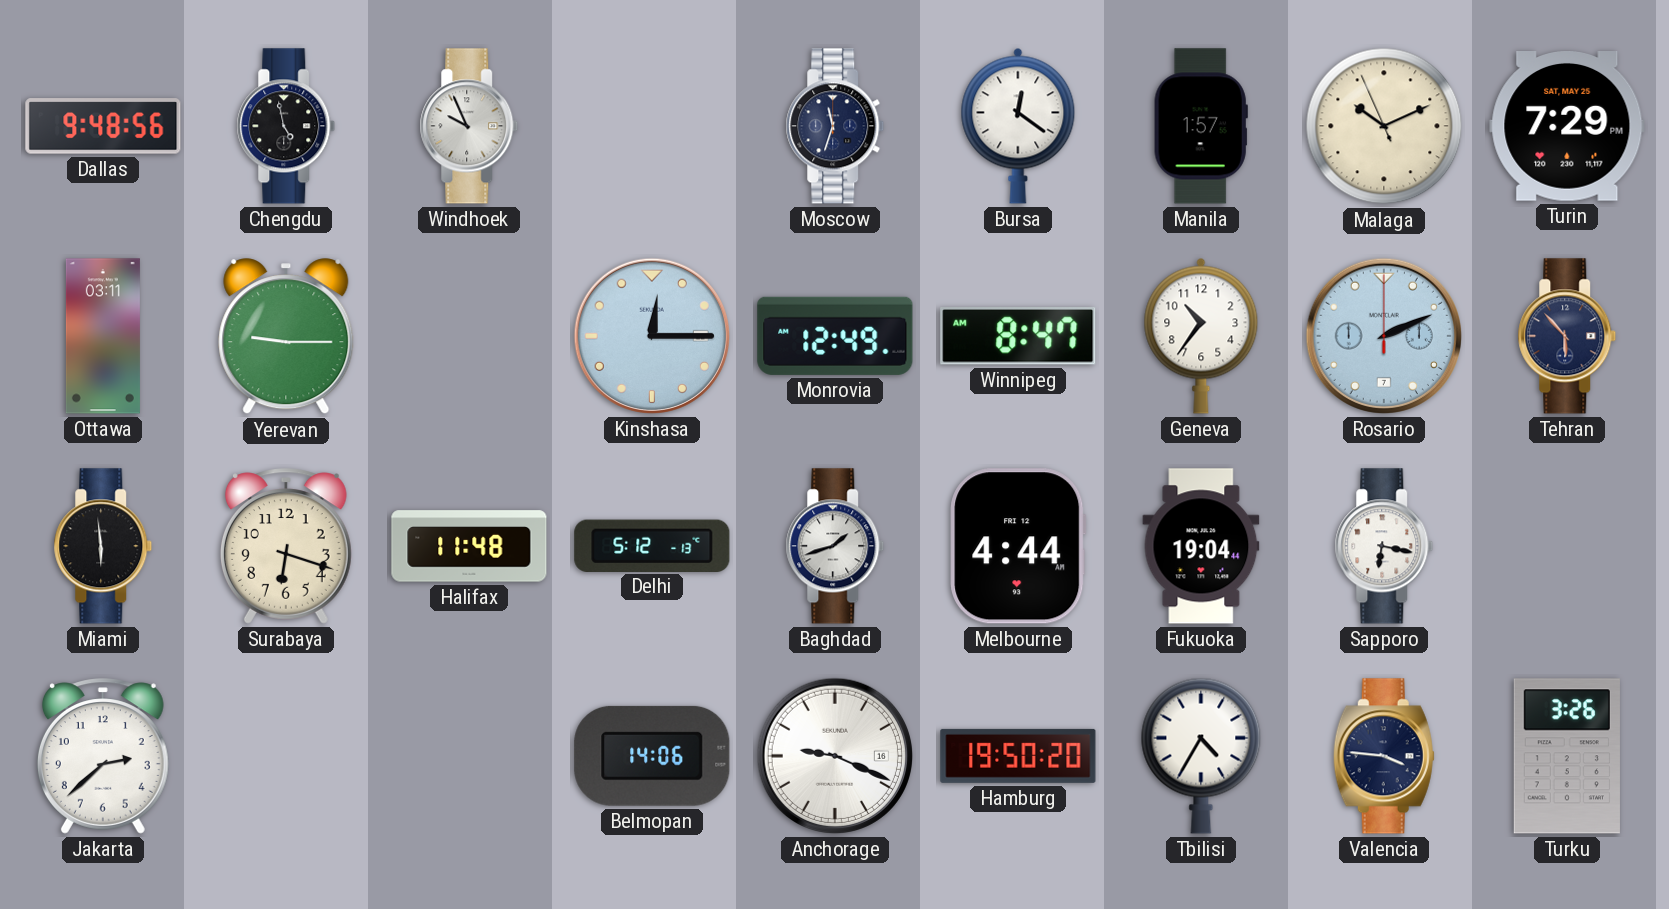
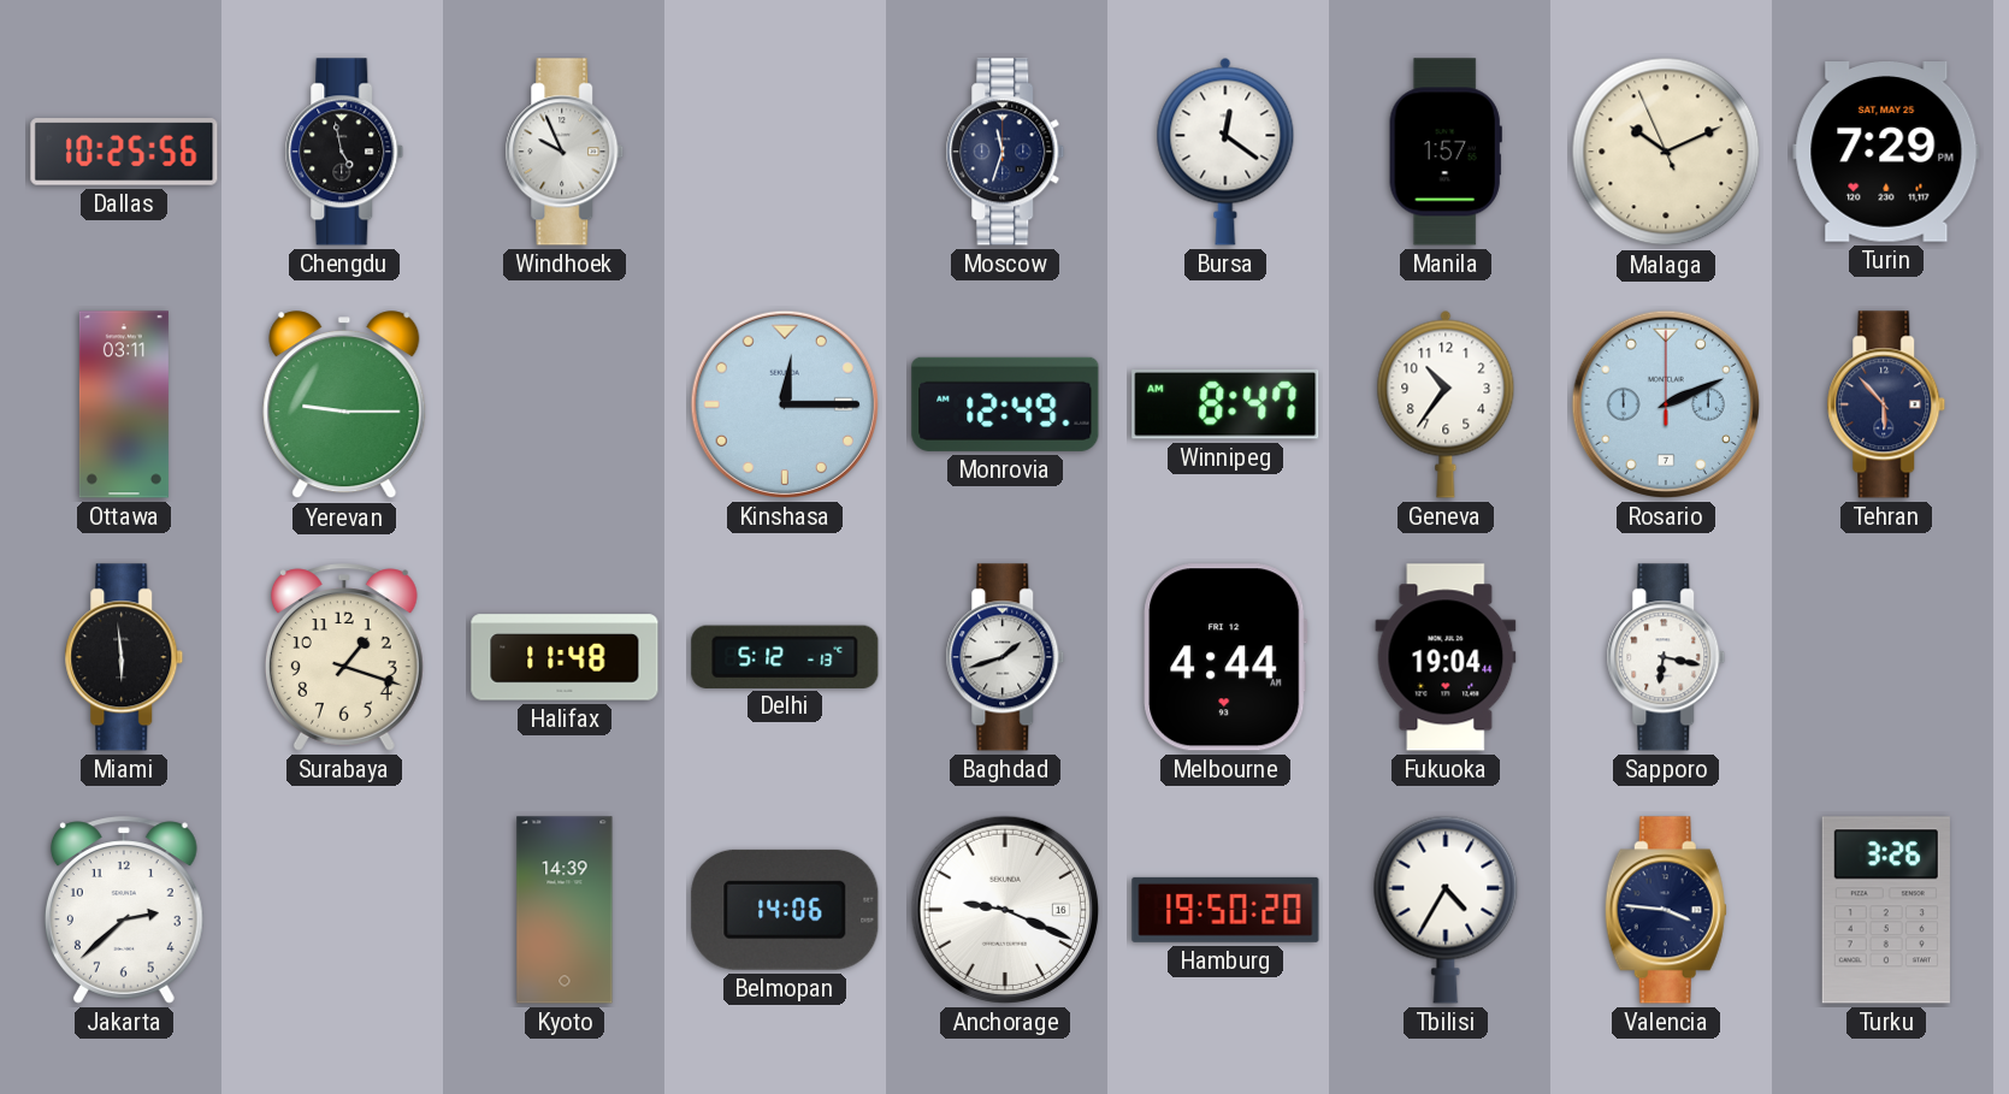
Dallas: 9:48 -> 10:25 (124, 152)
Surabaya: 6:18 -> 1:18 (344, 657)
Kyoto: none -> 14:39 (565, 910)
